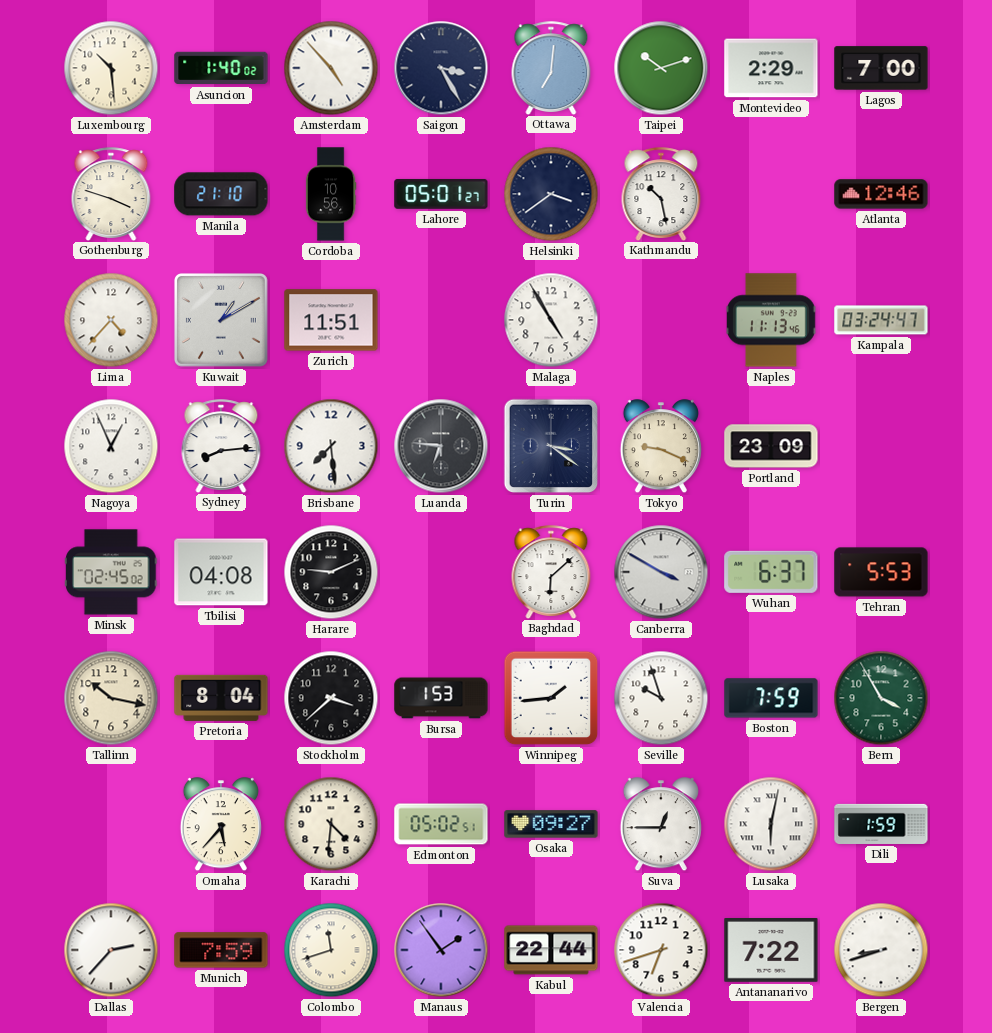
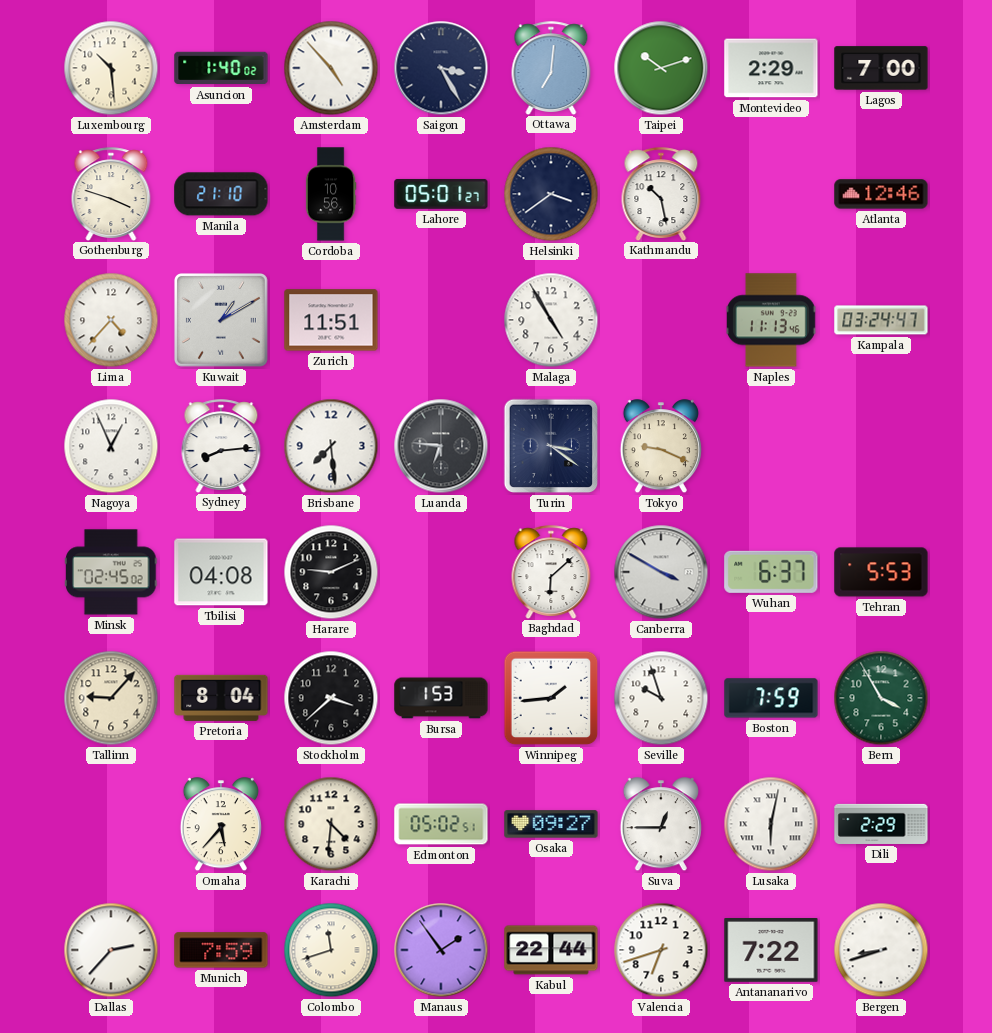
Portland: 23:09 -> none (771, 446)
Tallinn: 10:17 -> 9:07 (111, 698)
Dili: 1:59 -> 2:29 (881, 824)
